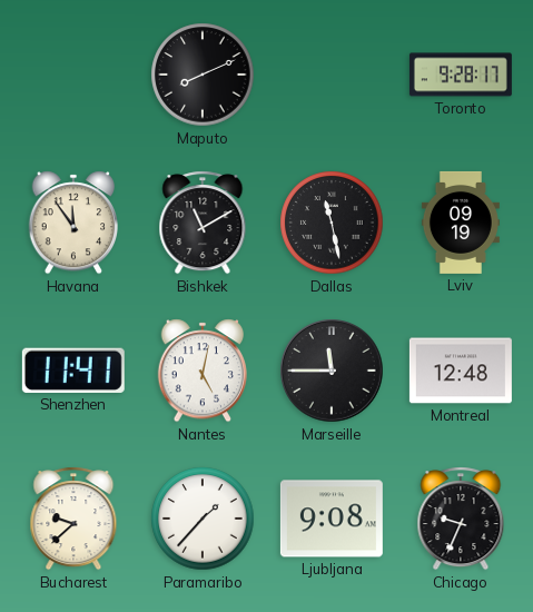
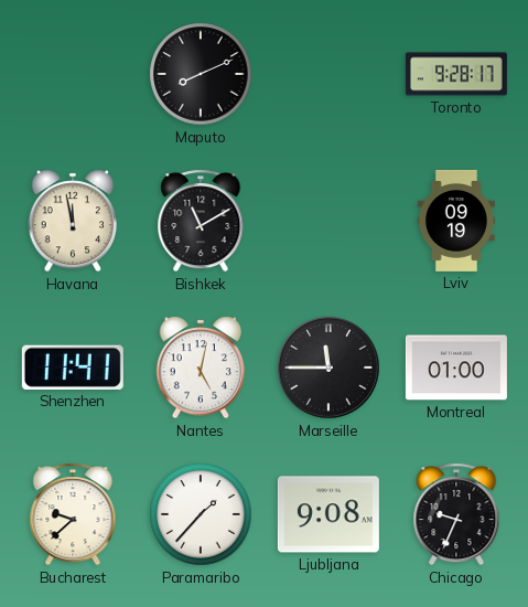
Havana: 11:54 -> 11:58 (73, 221)
Dallas: 11:28 -> none (332, 223)
Montreal: 12:48 -> 01:00 (456, 368)
